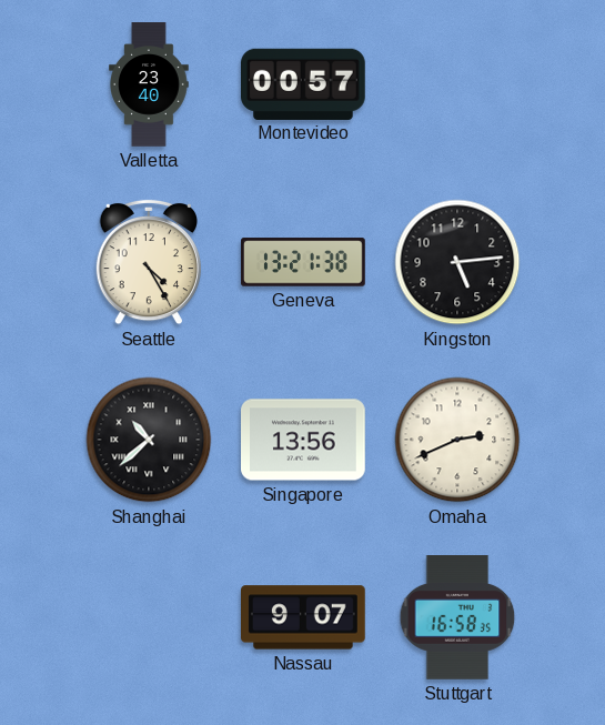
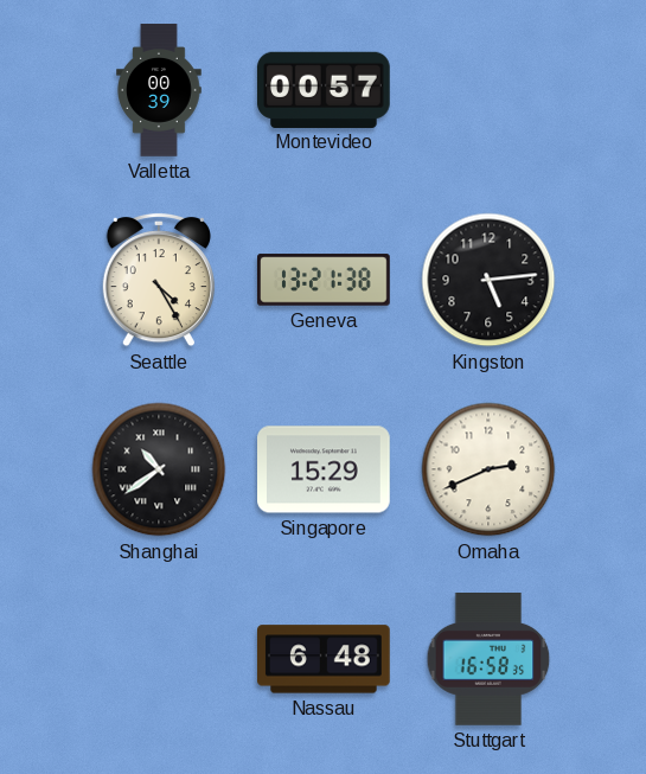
Valletta: 23:40 -> 00:39 (159, 90)
Shanghai: 10:38 -> 10:39 (159, 469)
Singapore: 13:56 -> 15:29 (325, 469)
Nassau: 9:07 -> 6:48 (325, 659)
